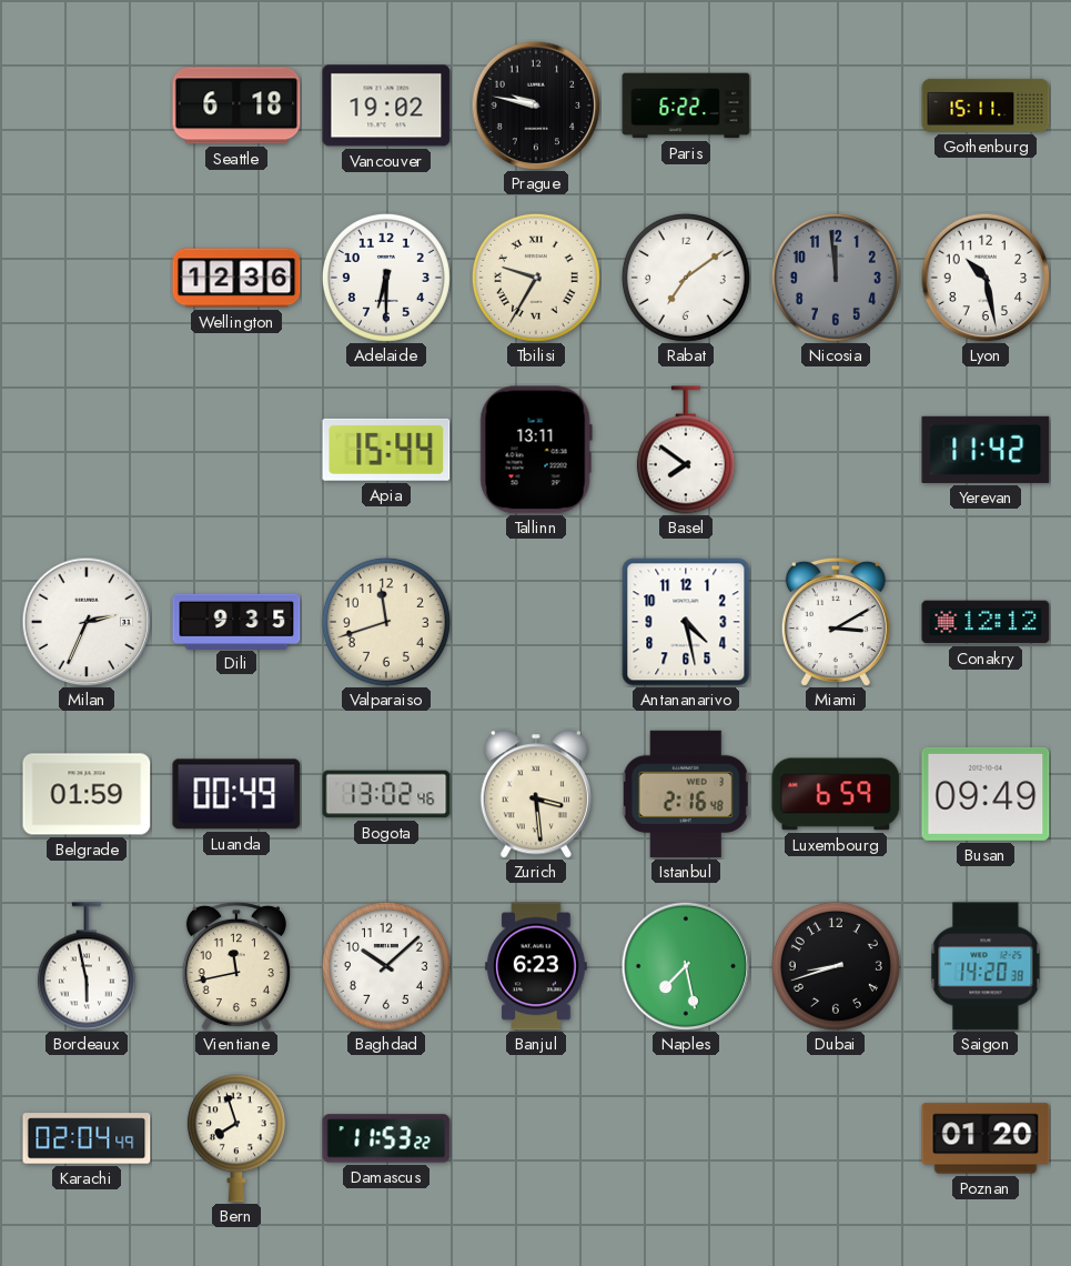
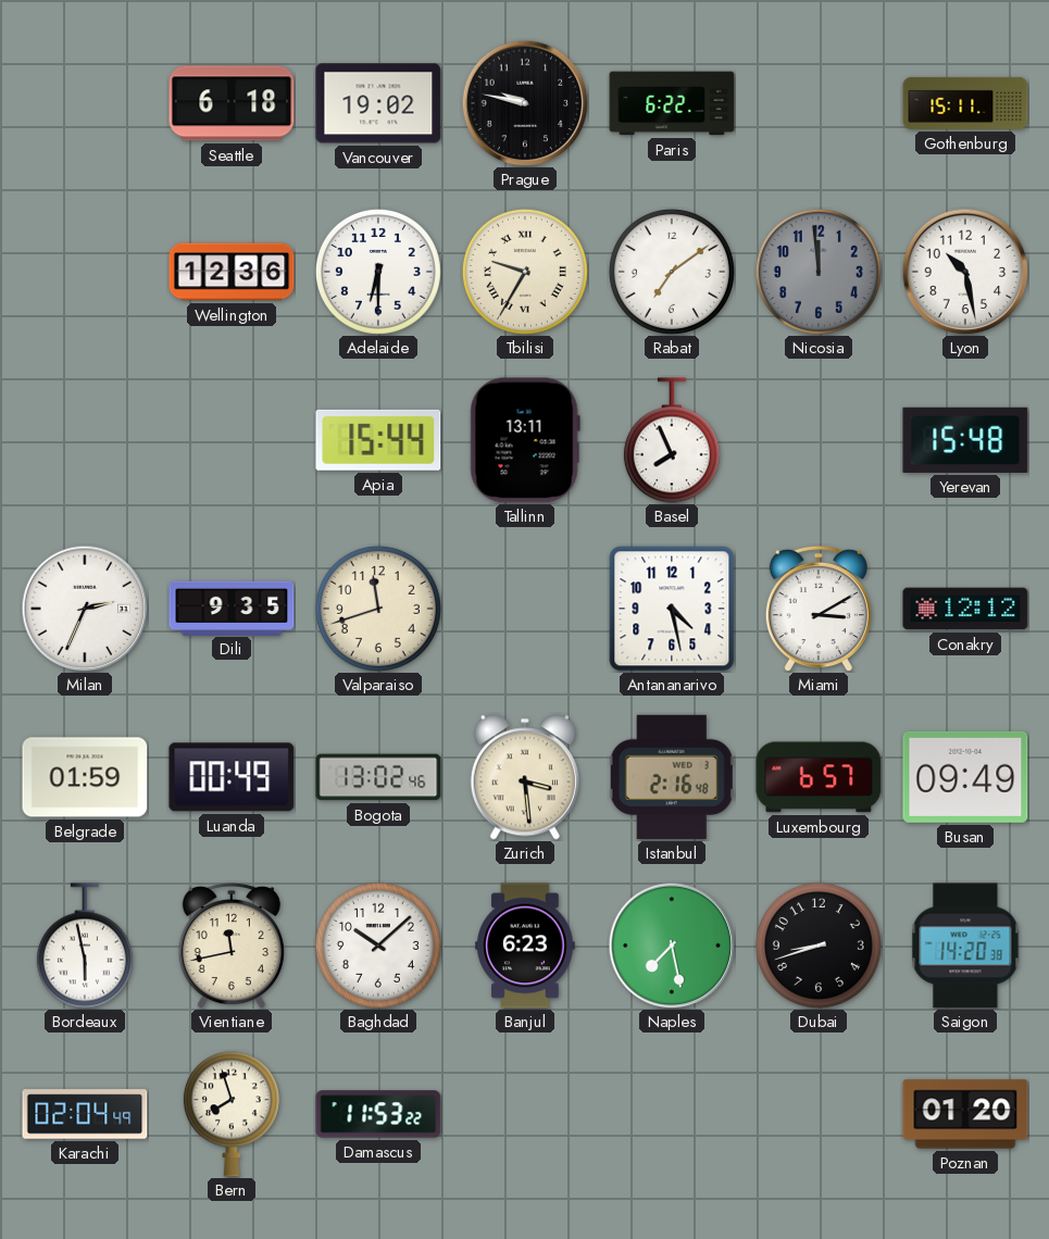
Basel: 7:51 -> 7:56 (672, 440)
Yerevan: 11:42 -> 15:48 (965, 440)
Luxembourg: 6:59 -> 6:57 (819, 777)
